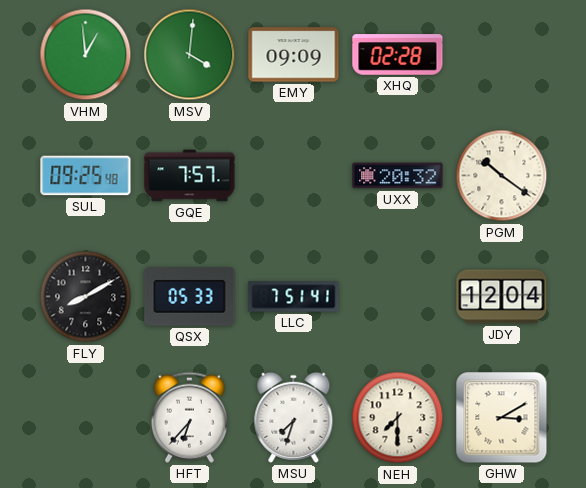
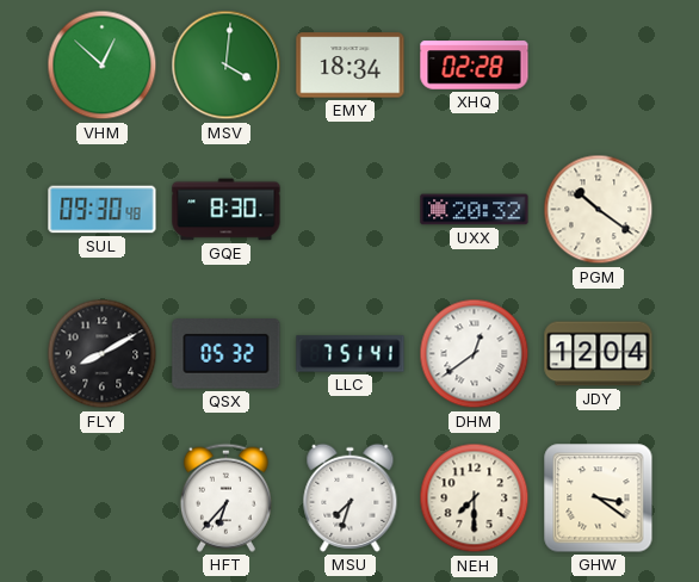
VHM: 12:59 -> 12:52 (103, 66)
EMY: 09:09 -> 18:34 (351, 66)
SUL: 09:25 -> 09:30 (103, 210)
GQE: 7:57 -> 8:30 (227, 210)
QSX: 05:33 -> 05:32 (227, 354)
DHM: none -> 12:39 (475, 354)
GHW: 3:10 -> 3:21 (599, 499)
